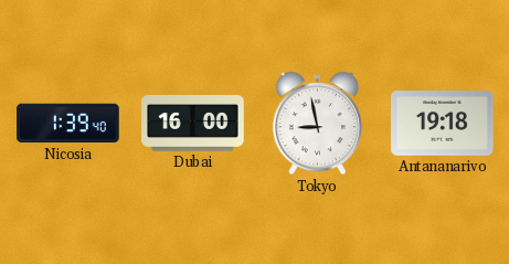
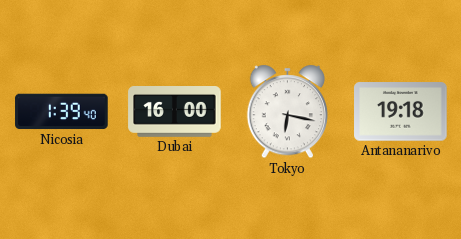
Tokyo: 8:58 -> 6:17 (287, 112)
